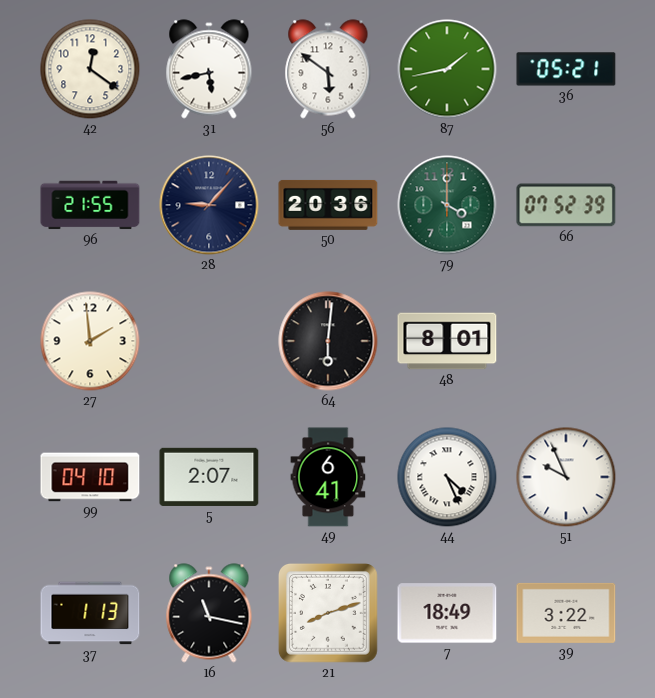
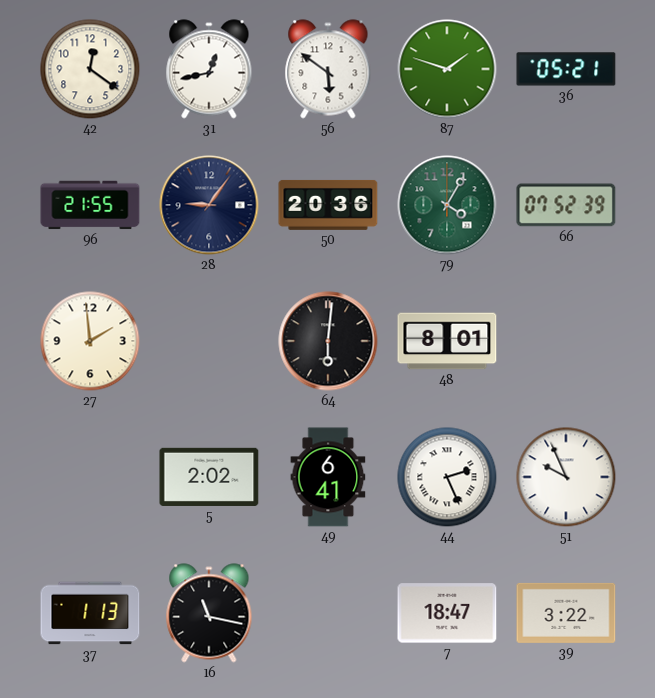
31: 5:43 -> 12:43 (209, 69)
87: 1:43 -> 1:48 (447, 69)
28: 9:07 -> 9:06 (209, 205)
79: 4:00 -> 4:05 (447, 205)
99: 04:10 -> none (90, 477)
5: 2:07 -> 2:02 (209, 477)
44: 4:26 -> 2:26 (447, 477)
21: 8:12 -> none (329, 614)
7: 18:49 -> 18:47 (447, 613)
